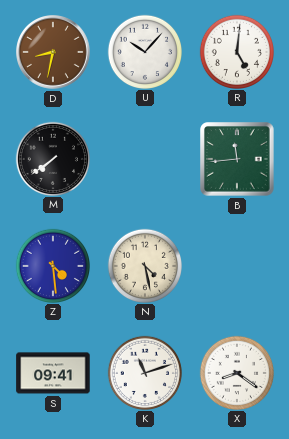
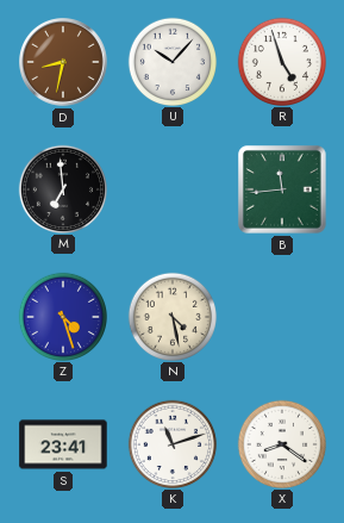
R: 5:01 -> 4:57 (281, 61)
M: 7:39 -> 6:59 (62, 188)
Z: 4:29 -> 4:27 (62, 316)
S: 09:41 -> 23:41 (63, 444)
